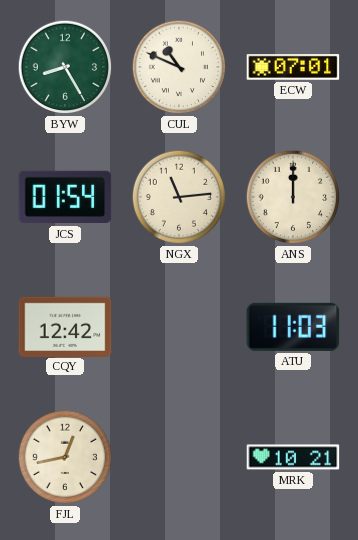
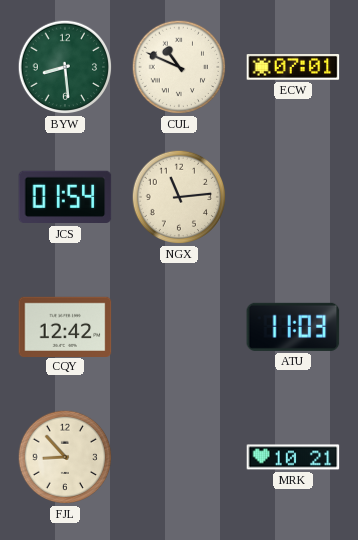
BYW: 8:25 -> 8:29 (65, 67)
ANS: 12:00 -> none (293, 197)
FJL: 12:43 -> 8:53 (65, 457)
